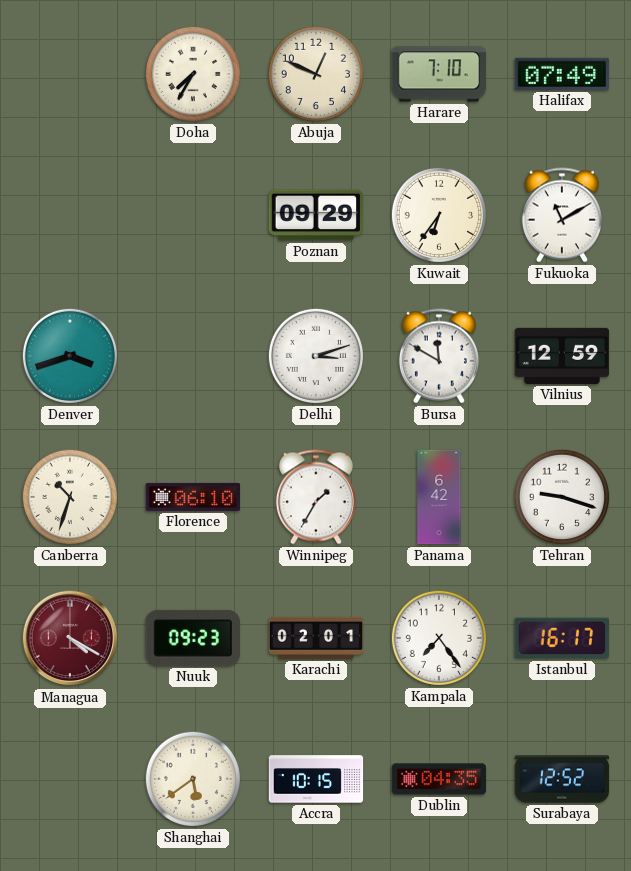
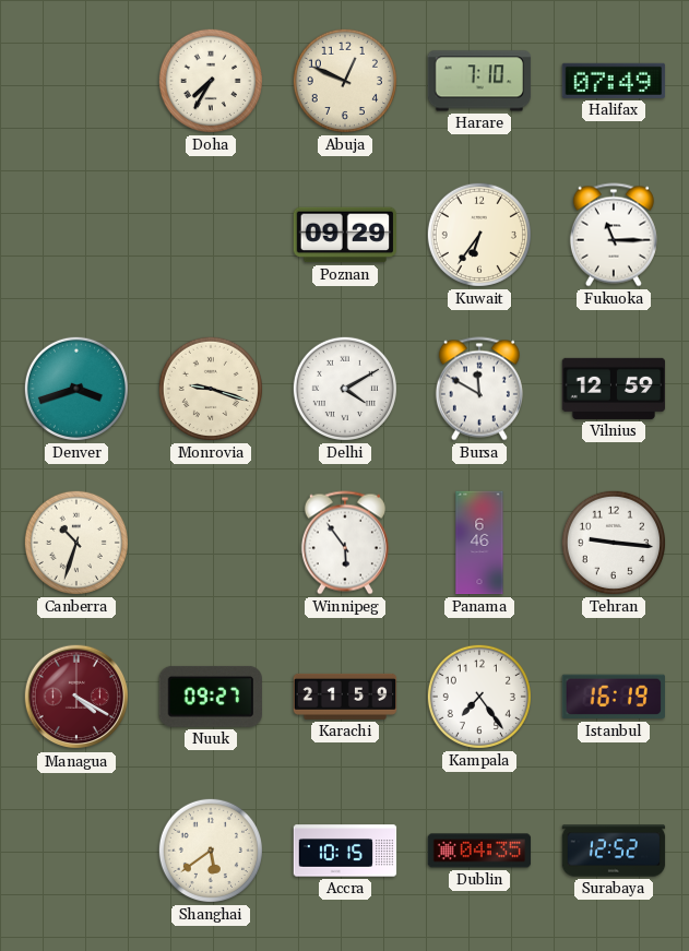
Fukuoka: 11:10 -> 11:15 (614, 235)
Monrovia: none -> 9:18 (211, 389)
Delhi: 3:12 -> 4:10 (345, 389)
Florence: 06:10 -> none (193, 497)
Winnipeg: 1:35 -> 5:54 (345, 543)
Panama: 6:42 -> 6:46 (479, 543)
Tehran: 9:18 -> 9:16 (614, 543)
Nuuk: 09:23 -> 09:27 (210, 697)
Karachi: 02:01 -> 21:59 (345, 697)
Istanbul: 16:17 -> 16:19 (613, 697)
